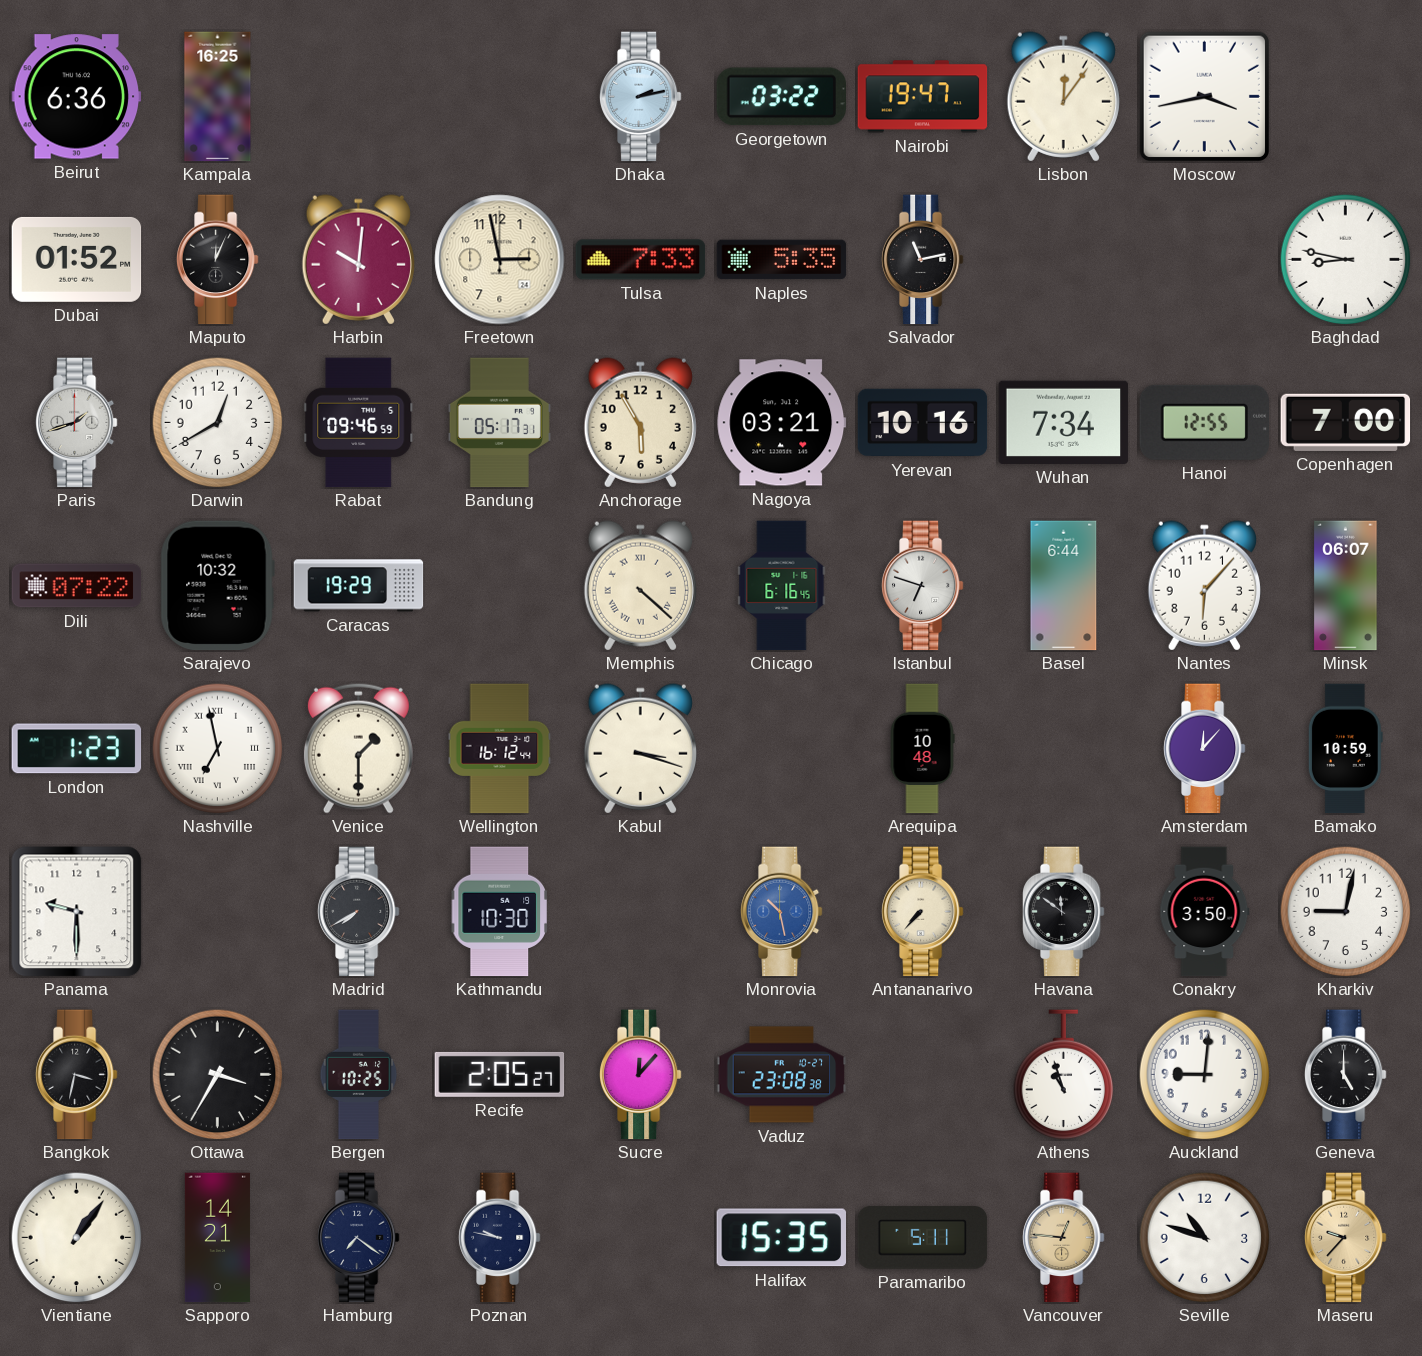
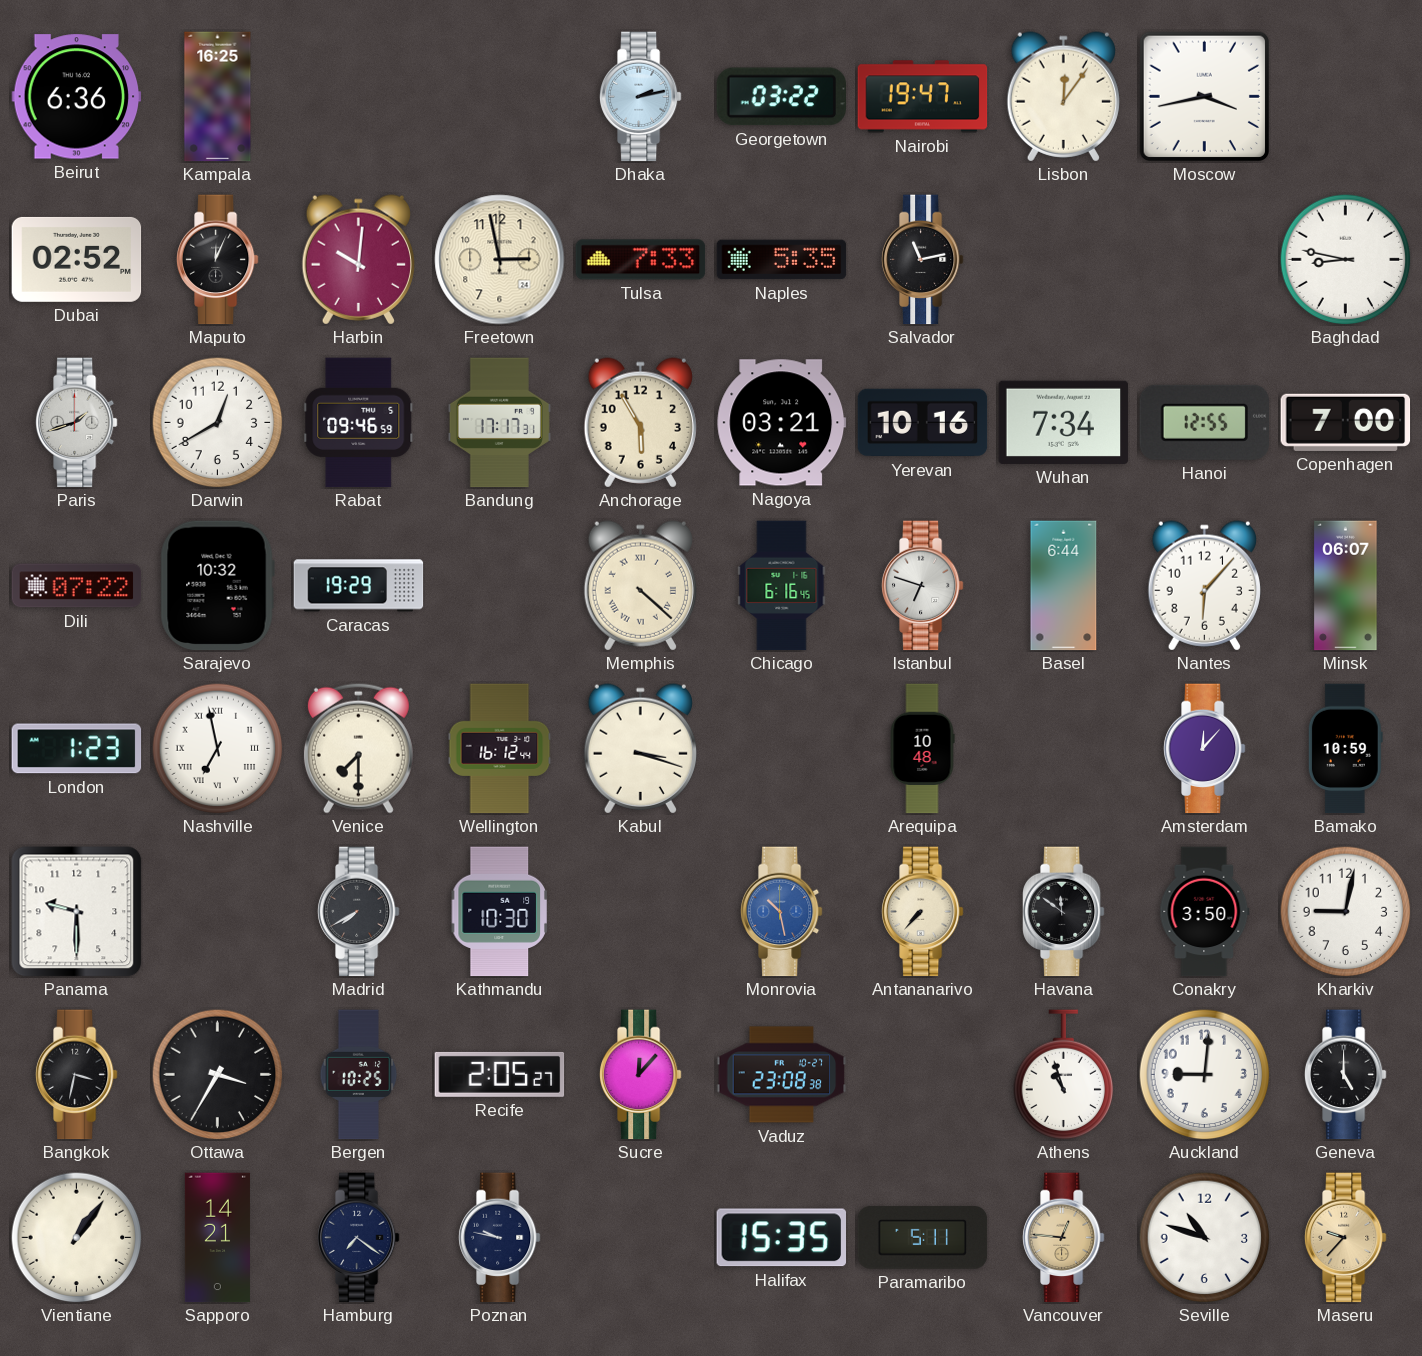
Dubai: 01:52 -> 02:52 (77, 259)
Bandung: 05:17 -> 17:17 (499, 423)
Venice: 1:30 -> 7:30 (358, 748)
